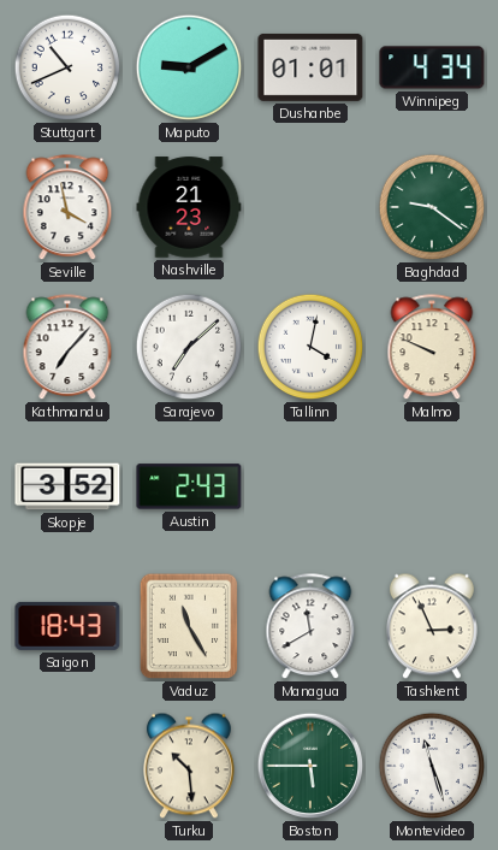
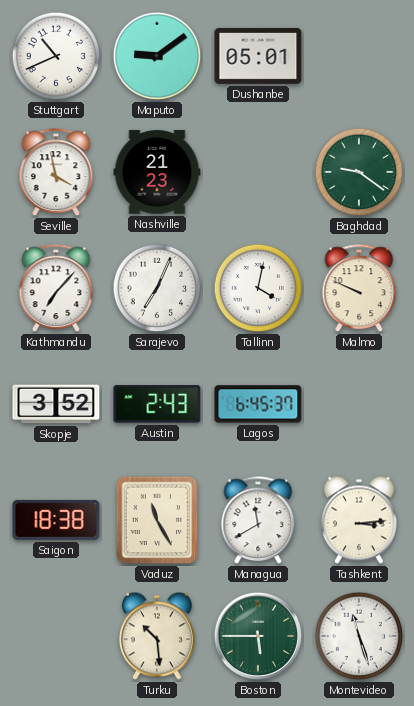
Maputo: 9:10 -> 9:09 (157, 56)
Dushanbe: 01:01 -> 05:01 (258, 56)
Winnipeg: 4:34 -> none (432, 67)
Sarajevo: 7:08 -> 7:04 (157, 288)
Lagos: none -> 6:45 (258, 404)
Saigon: 18:43 -> 18:38 (56, 520)
Tashkent: 2:56 -> 3:14 (359, 520)
